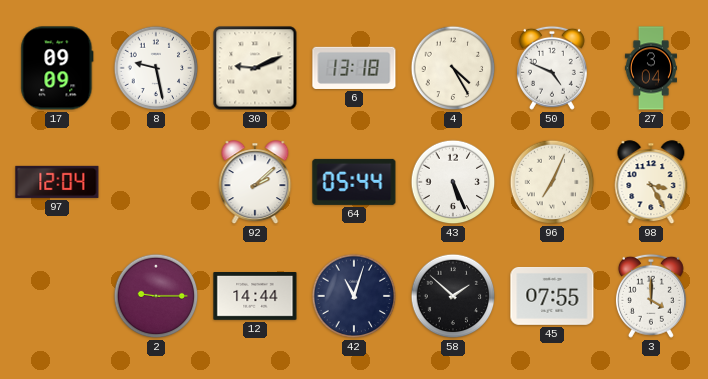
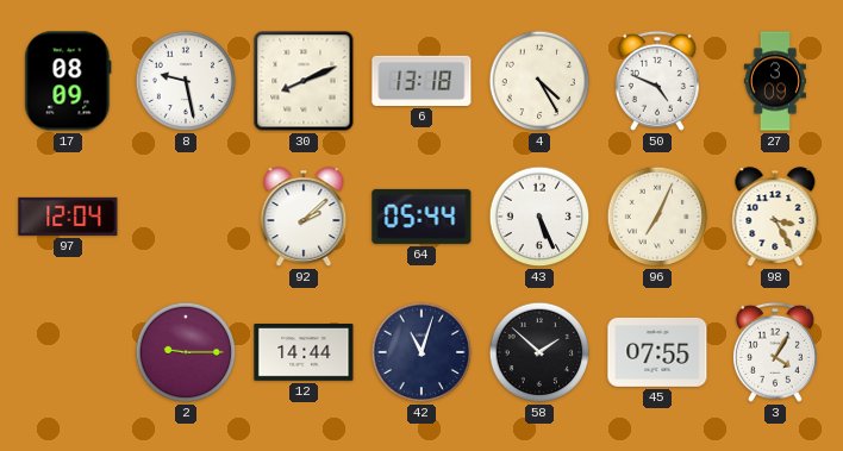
17: 09:09 -> 08:09 (68, 81)
30: 9:11 -> 8:11 (304, 81)
27: 3:04 -> 3:09 (775, 81)
3: 4:00 -> 4:05 (775, 352)
